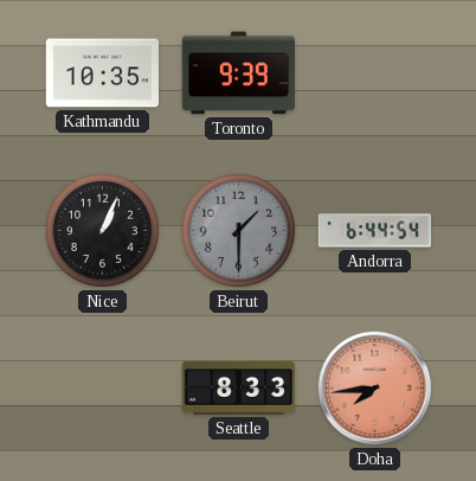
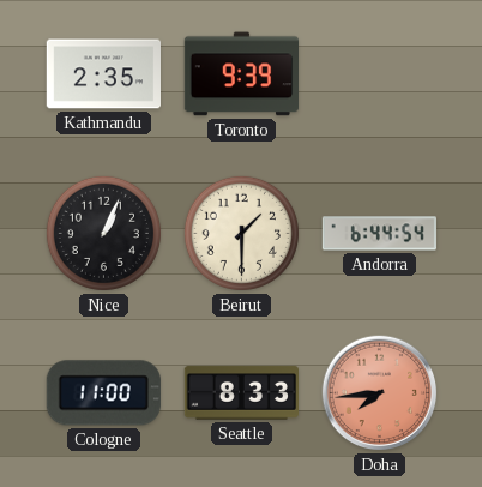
Kathmandu: 10:35 -> 2:35 (103, 74)
Beirut dial: grey -> cream (241, 233)
Cologne: none -> 11:00 (103, 393)
